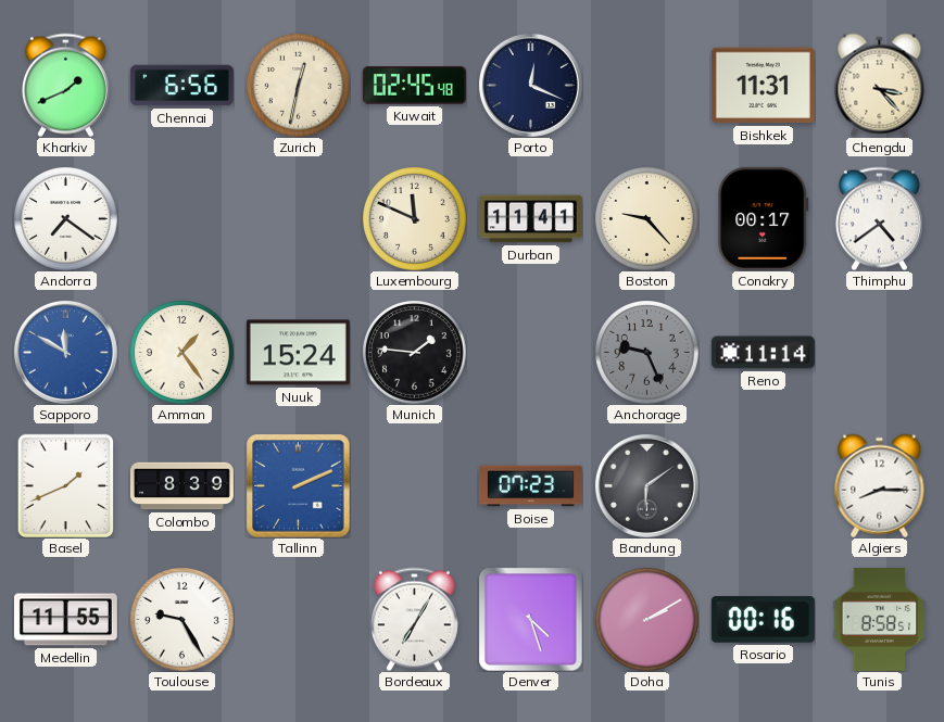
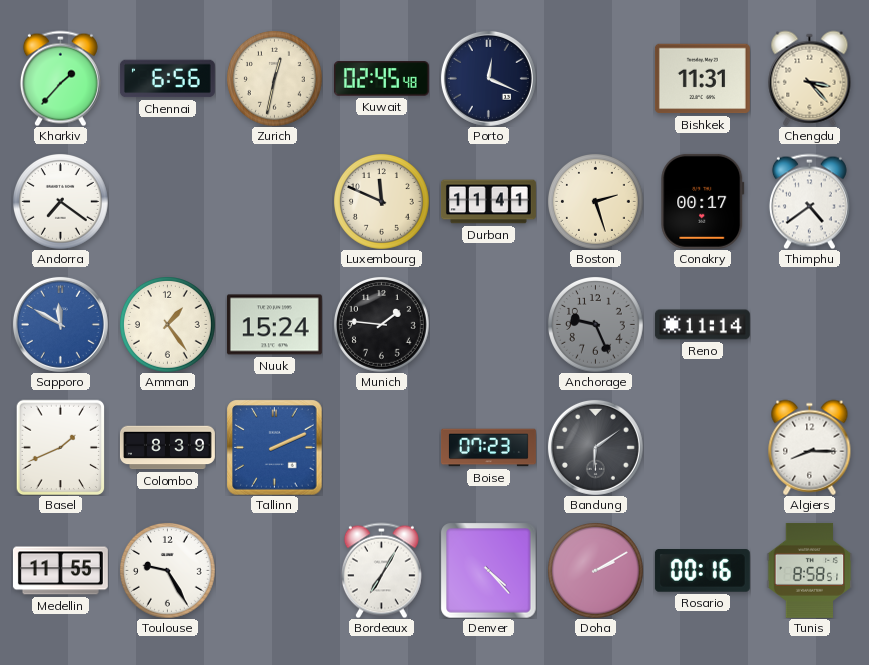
Kharkiv: 1:41 -> 1:37 (60, 78)
Boston: 9:23 -> 2:27 (596, 202)
Denver: 4:27 -> 4:23 (488, 570)
